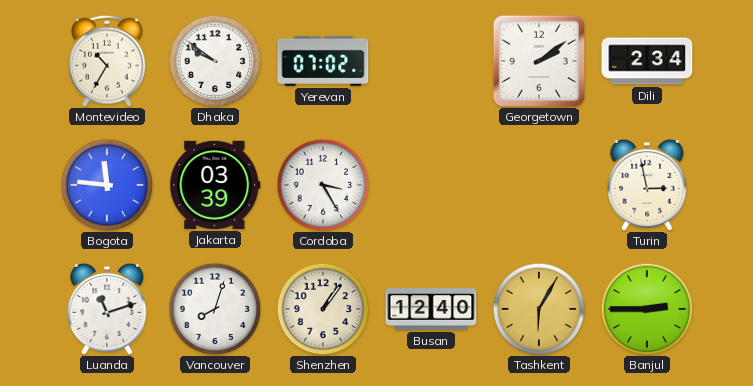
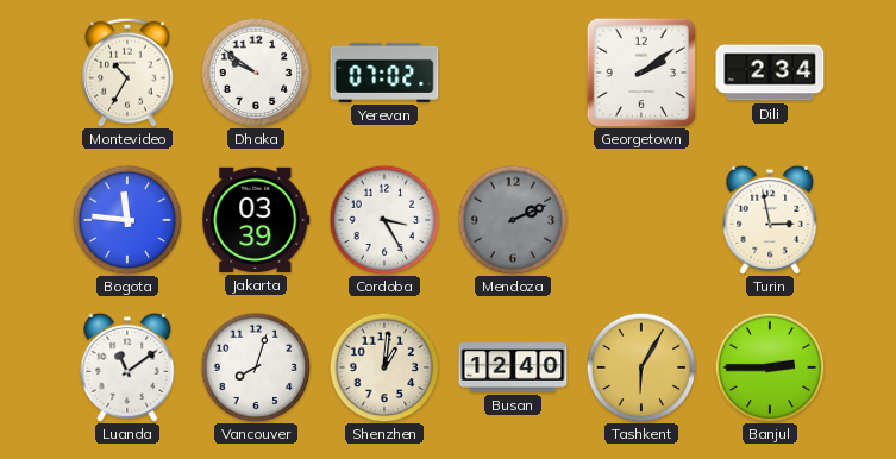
Mendoza: none -> 2:11 (513, 220)
Luanda: 11:12 -> 11:09 (127, 367)
Shenzhen: 1:06 -> 1:01 (384, 367)
